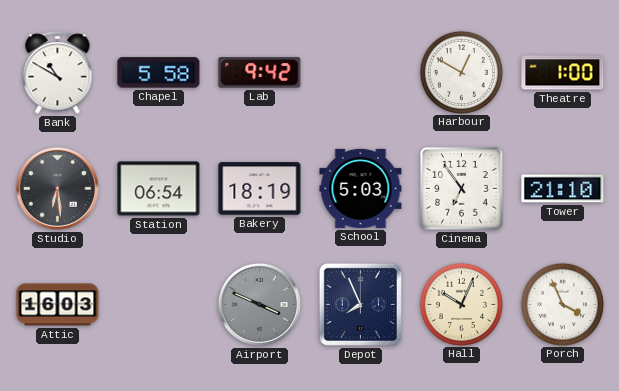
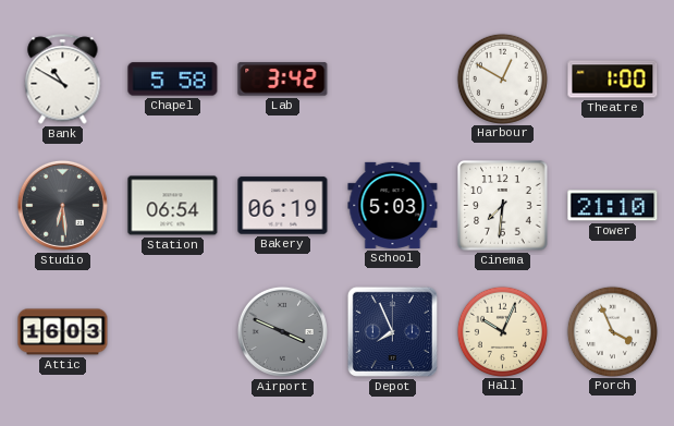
Lab: 9:42 -> 3:42 (283, 80)
Bakery: 18:19 -> 06:19 (283, 206)
Cinema: 6:54 -> 7:31 (503, 206)
